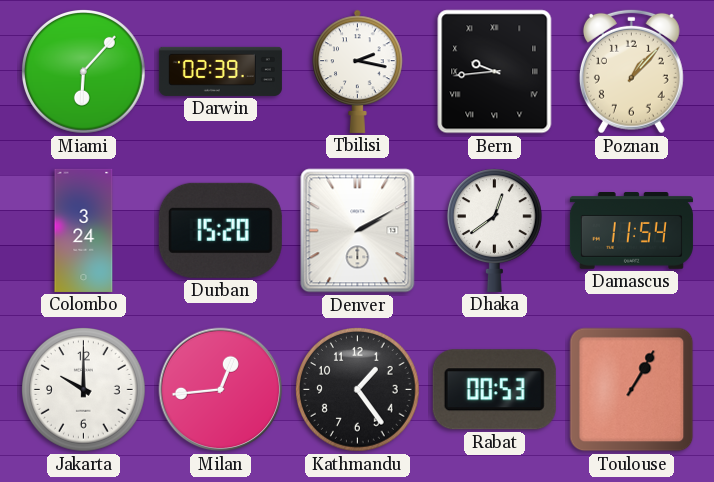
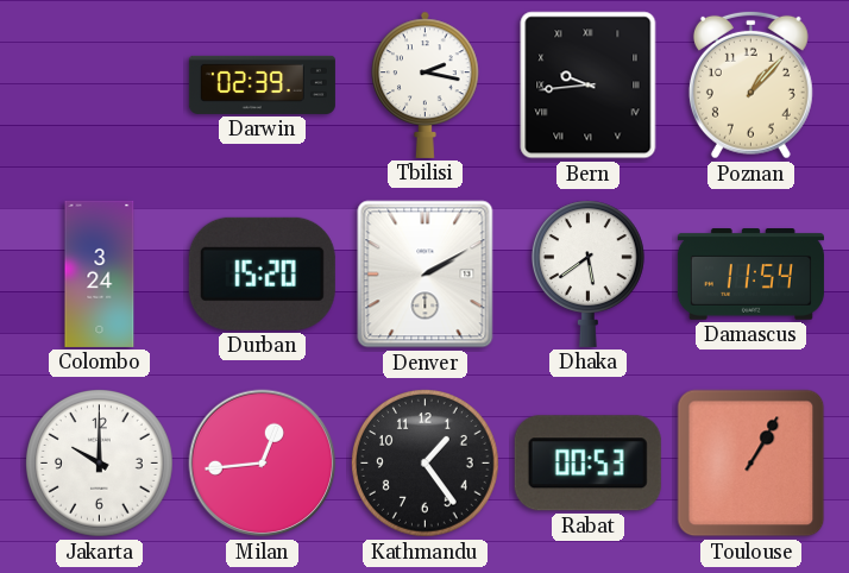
Miami: 6:07 -> none (84, 72)
Dhaka: 12:39 -> 5:39 (587, 273)
